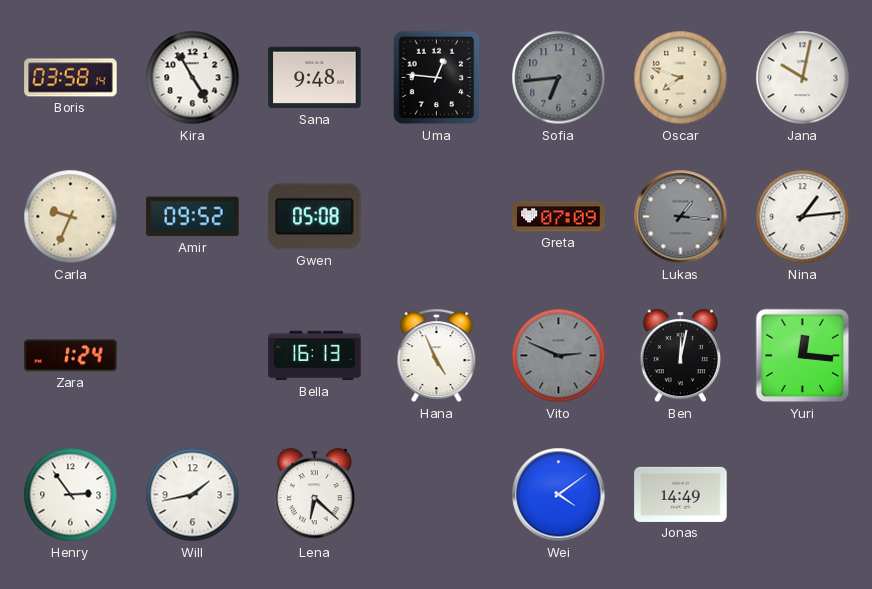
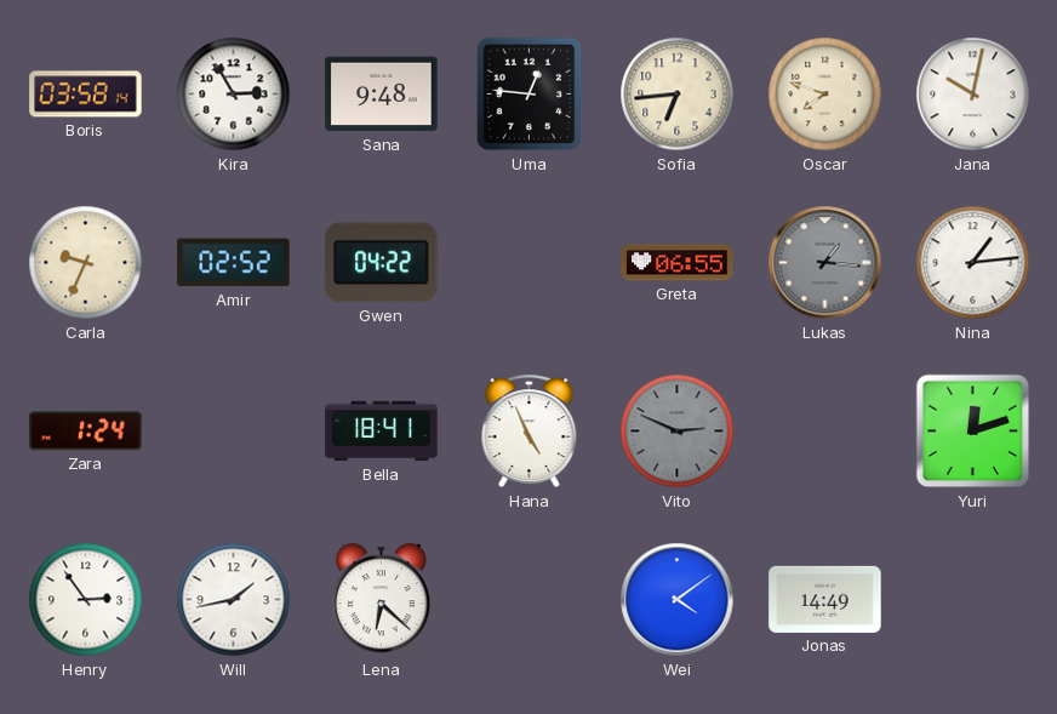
Kira: 4:55 -> 2:55 (234, 95)
Sofia dial: grey -> cream (678, 95)
Amir: 09:52 -> 02:52 (234, 263)
Gwen: 05:08 -> 04:22 (382, 263)
Greta: 07:09 -> 06:55 (678, 263)
Bella: 16:13 -> 18:41 (382, 432)
Ben: 12:02 -> none (680, 356)
Yuri: 12:16 -> 12:12 (973, 432)
